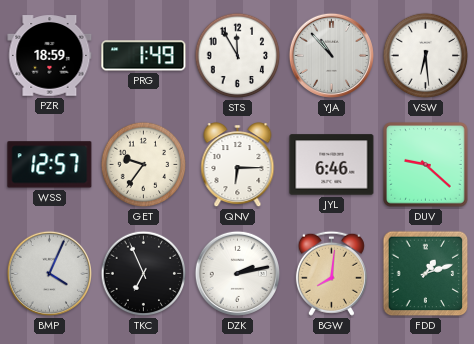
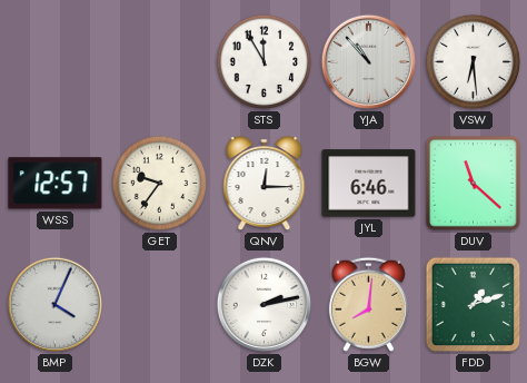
PZR: 18:59 -> none (50, 56)
PRG: 1:49 -> none (144, 56)
QNV: 6:15 -> 12:15 (265, 184)
DUV: 9:22 -> 11:22 (474, 184)
TKC: 6:56 -> none (144, 274)
